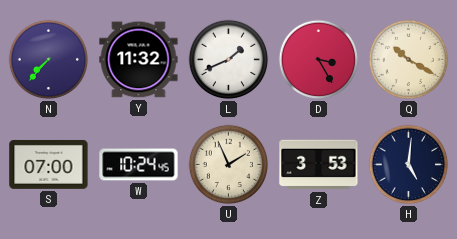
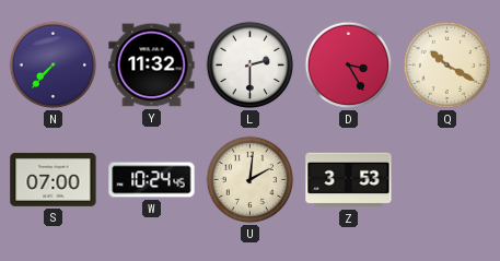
L: 1:41 -> 2:30 (251, 66)
U: 1:56 -> 2:01 (251, 180)
H: 5:01 -> none (409, 165)
